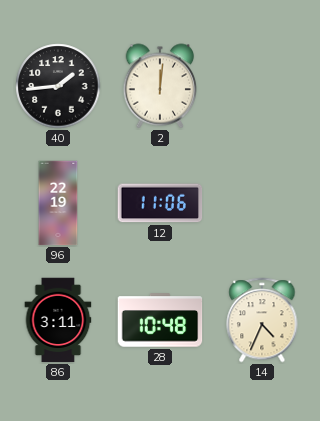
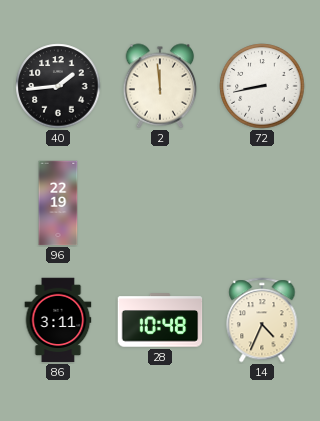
2: 12:01 -> 11:59 (160, 86)
72: none -> 8:43 (262, 86)
12: 11:06 -> none (160, 203)
